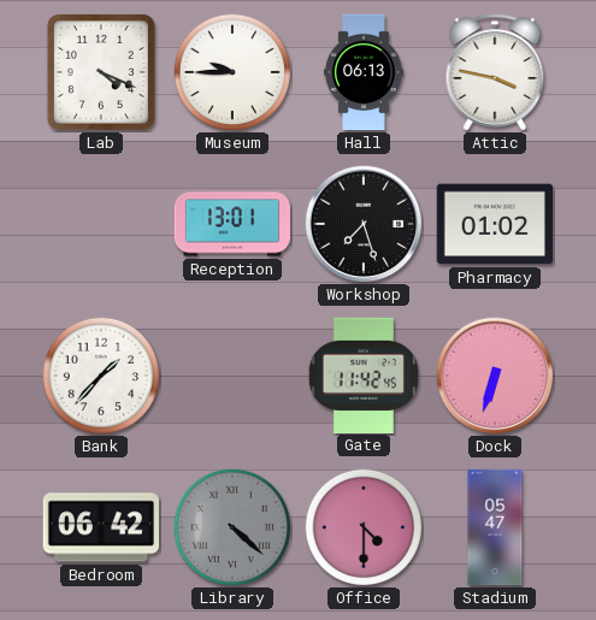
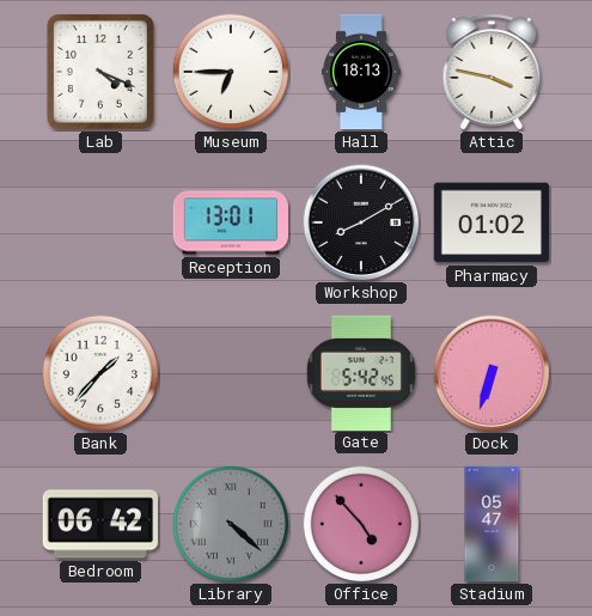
Museum: 9:45 -> 6:45 (230, 71)
Hall: 06:13 -> 18:13 (361, 72)
Workshop: 7:27 -> 8:10 (361, 222)
Gate: 11:42 -> 5:42 (361, 372)
Office: 4:30 -> 4:53 (360, 523)
